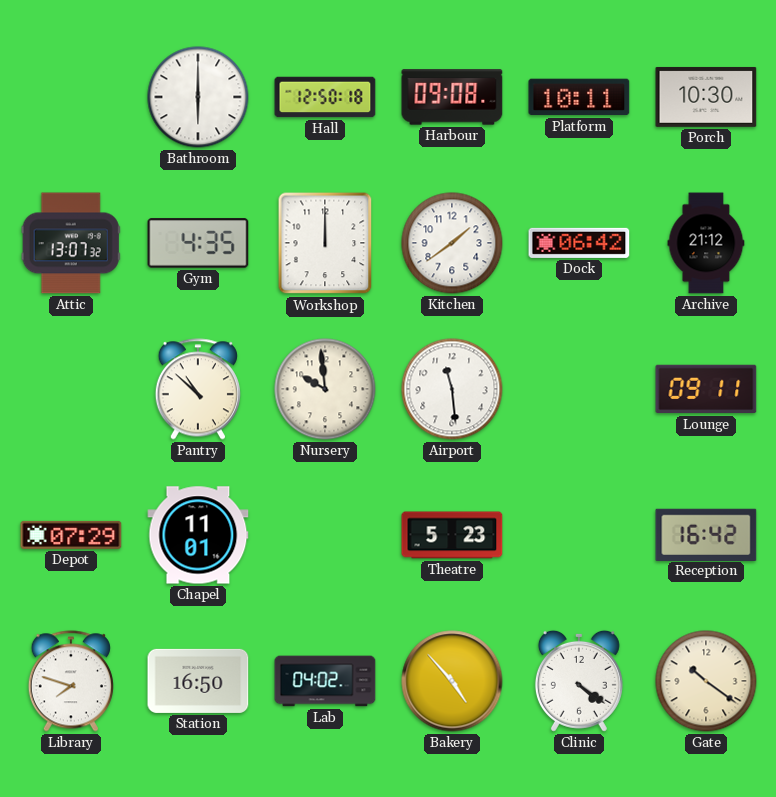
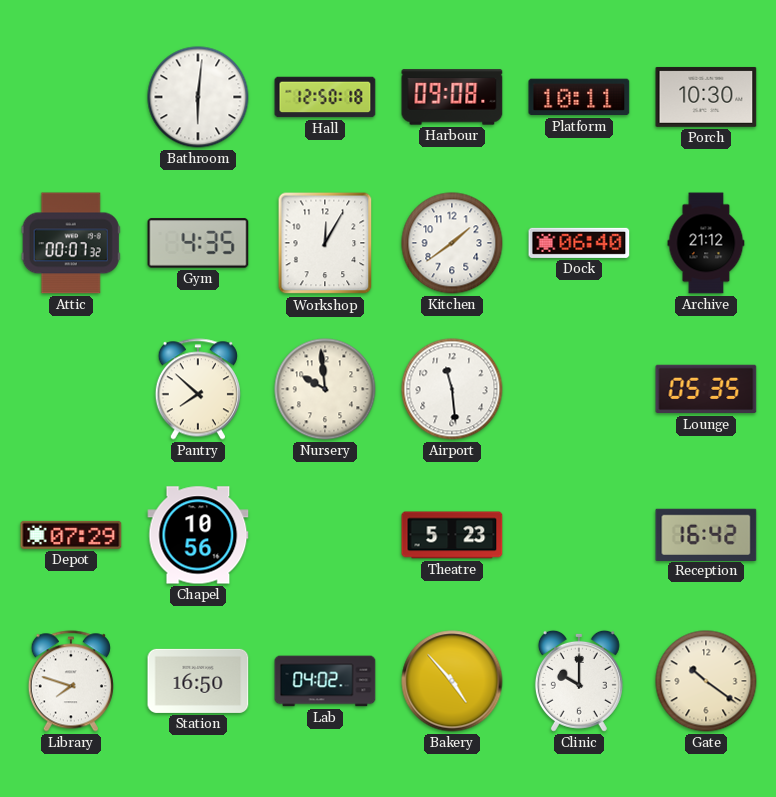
Bathroom: 6:00 -> 6:01 (198, 97)
Attic: 13:07 -> 00:07 (71, 243)
Workshop: 12:00 -> 12:05 (325, 243)
Dock: 06:42 -> 06:40 (579, 243)
Pantry: 10:52 -> 7:52 (198, 389)
Lounge: 09:11 -> 05:35 (706, 389)
Chapel: 11:01 -> 10:56 (198, 535)
Clinic: 4:21 -> 10:00 (579, 681)
